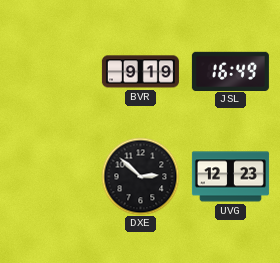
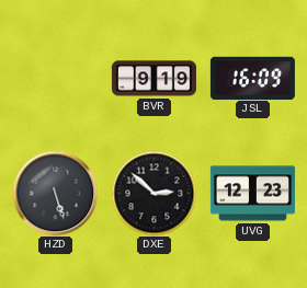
JSL: 16:49 -> 16:09 (252, 78)
HZD: none -> 5:27 (55, 193)
